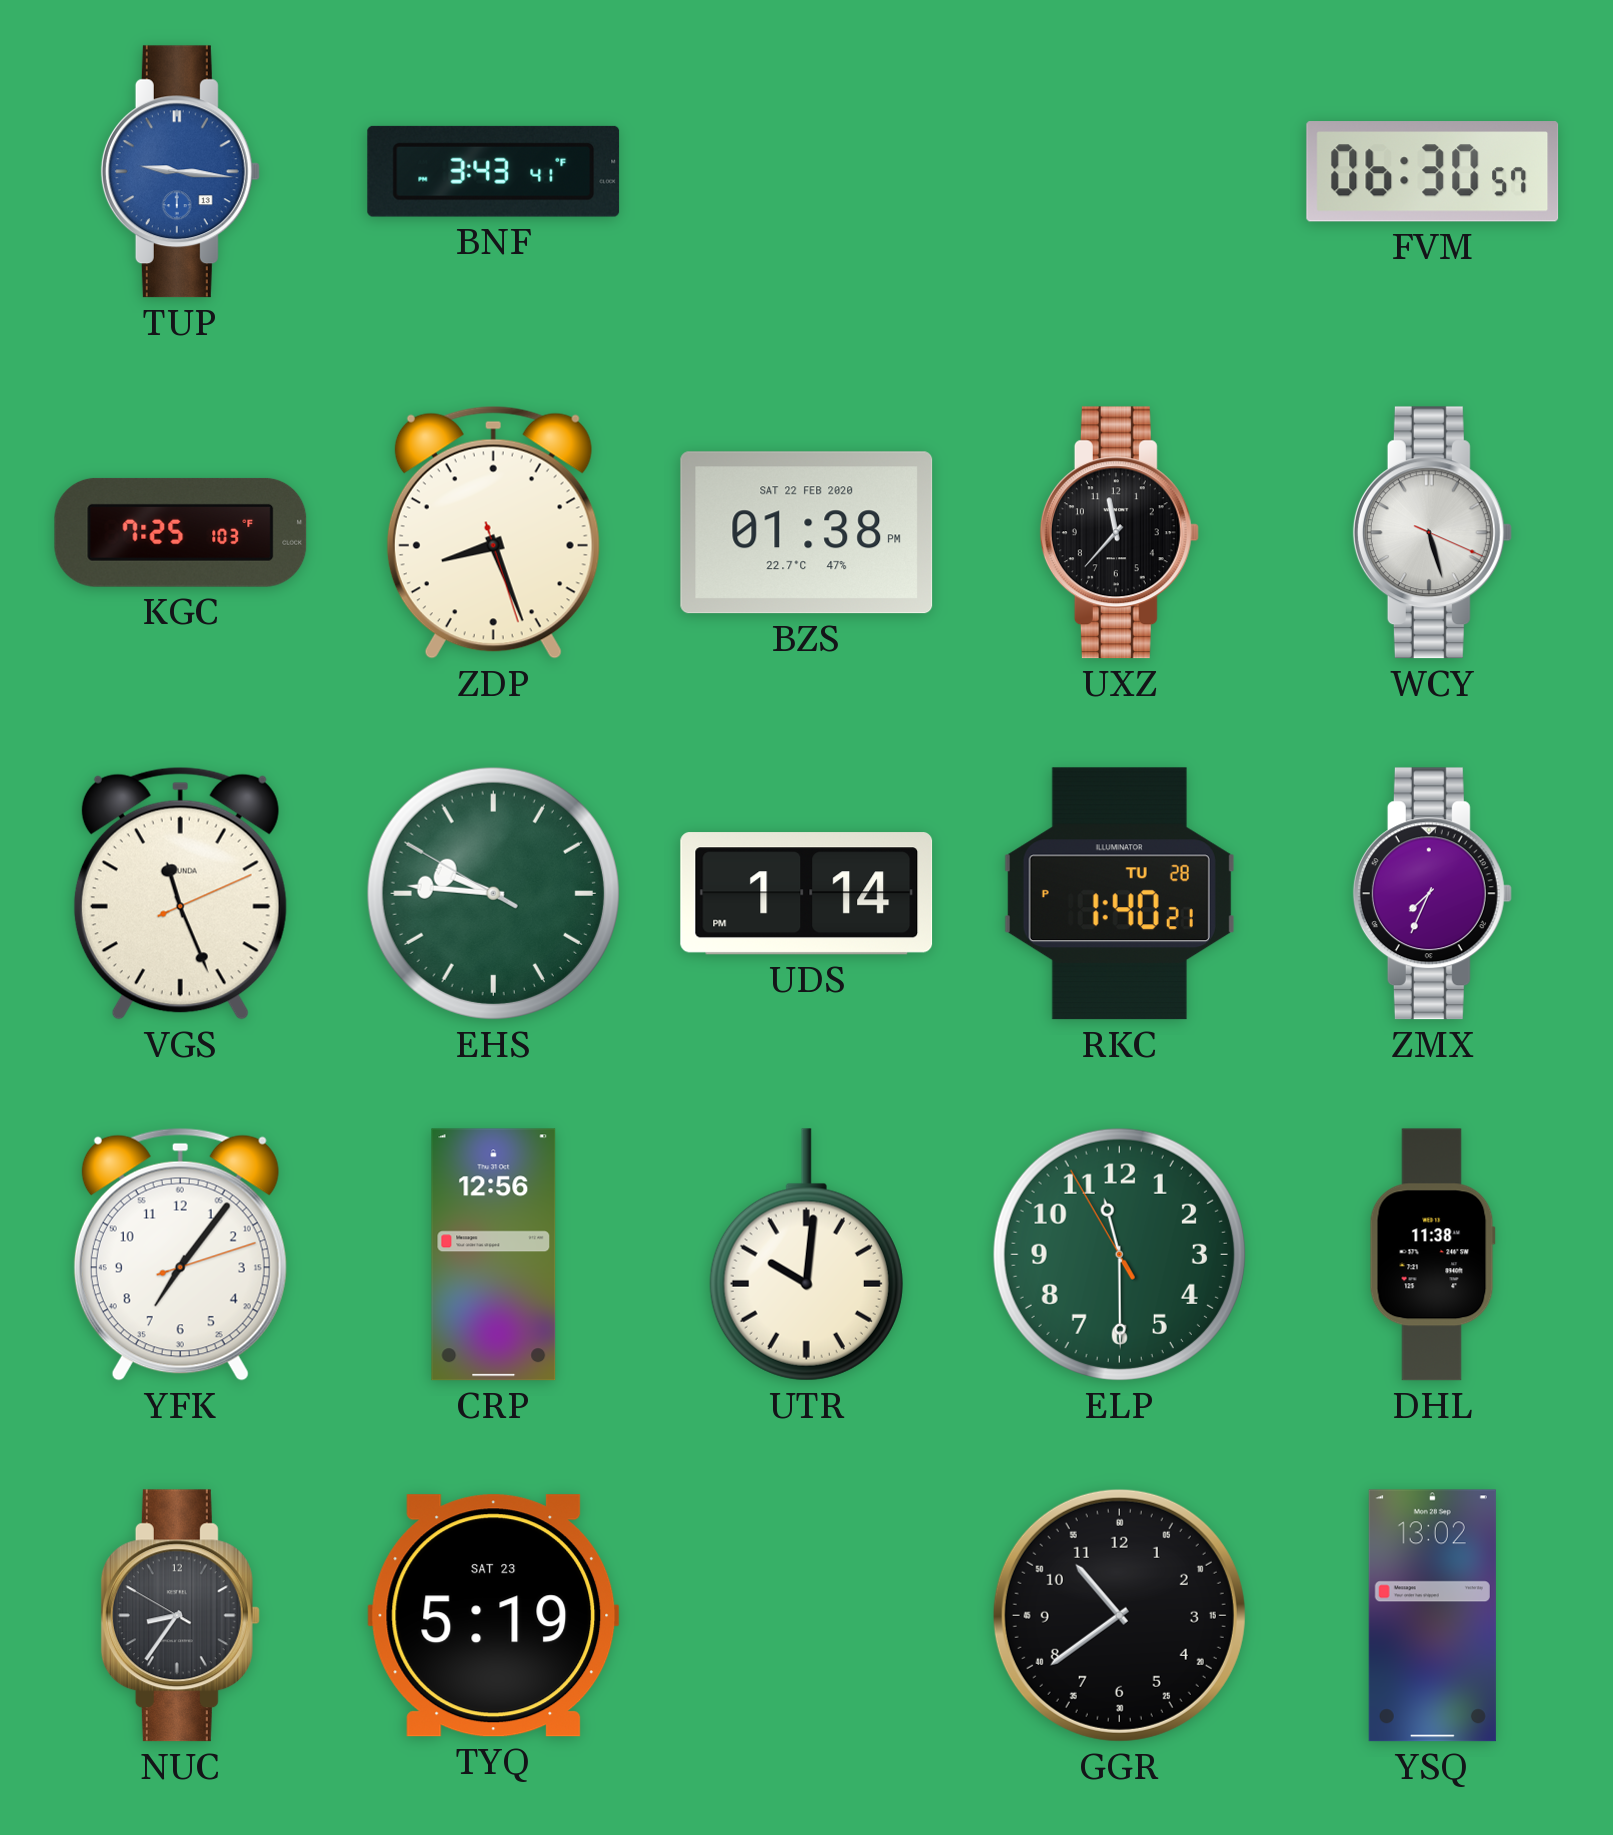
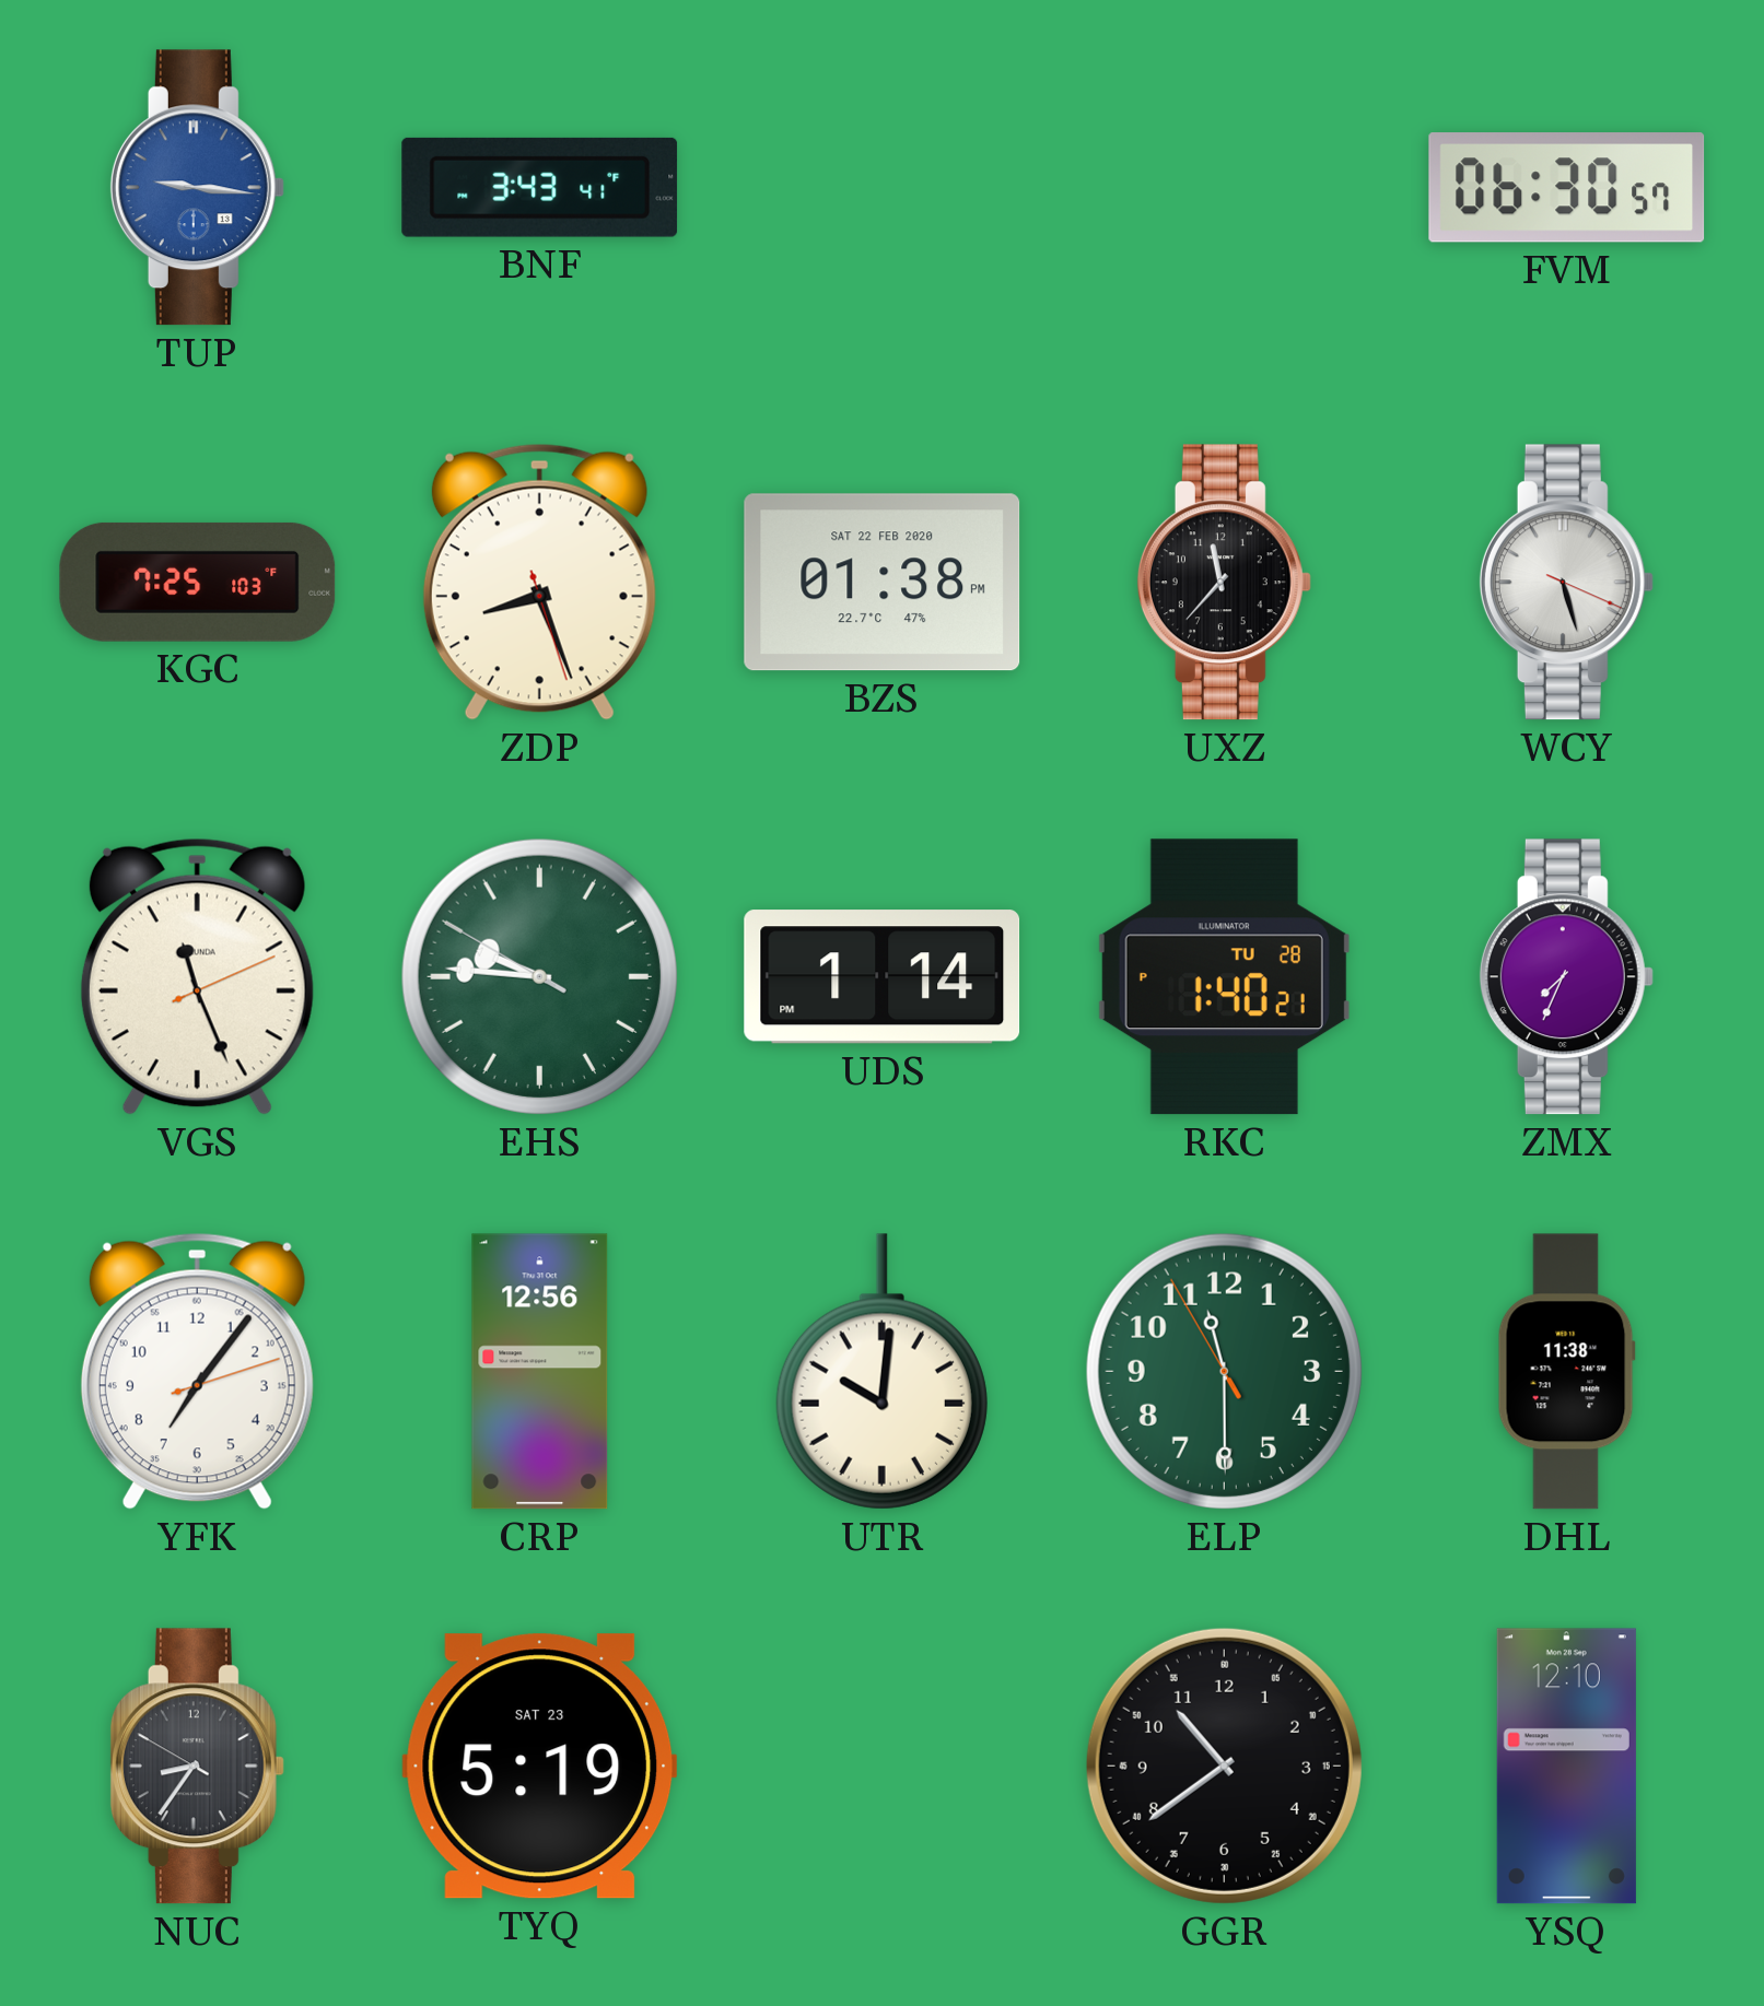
YSQ: 13:02 -> 12:10 (1566, 1767)
